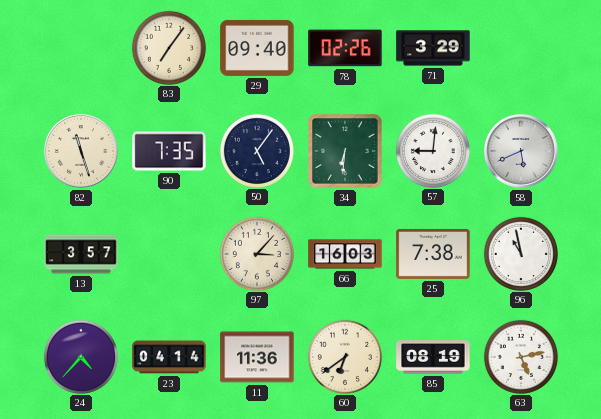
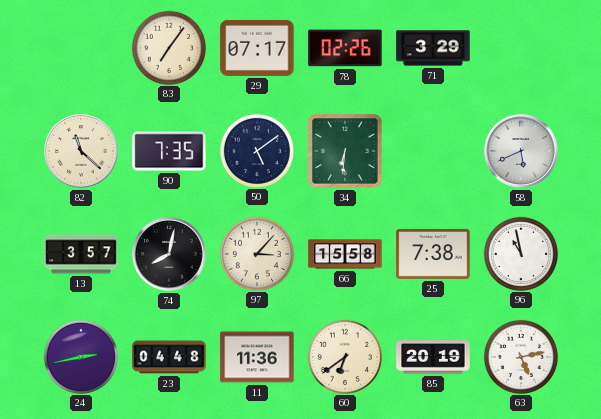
29: 09:40 -> 07:17 (257, 48)
82: 11:27 -> 11:22 (81, 151)
50: 5:06 -> 5:09 (256, 150)
57: 9:01 -> none (432, 150)
74: none -> 8:02 (169, 254)
66: 16:03 -> 15:58 (345, 254)
24: 4:37 -> 2:43 (80, 356)
23: 04:14 -> 04:48 (169, 357)
85: 08:19 -> 20:19 (433, 357)
